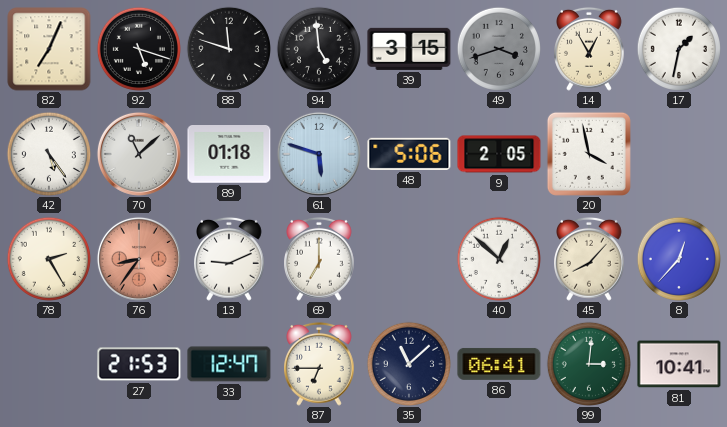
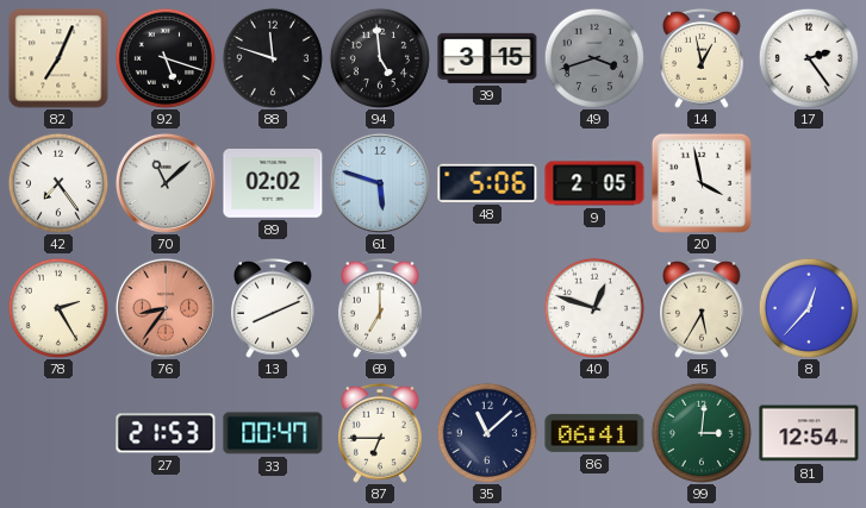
14: 12:55 -> 12:58 (703, 58)
17: 1:32 -> 2:24 (809, 58)
42: 5:24 -> 7:24 (58, 183)
89: 01:18 -> 02:02 (273, 184)
13: 9:11 -> 8:11 (274, 308)
40: 12:52 -> 12:48 (594, 308)
45: 8:07 -> 5:35 (703, 308)
33: 12:47 -> 00:47 (273, 433)
81: 10:41 -> 12:54 (809, 433)
